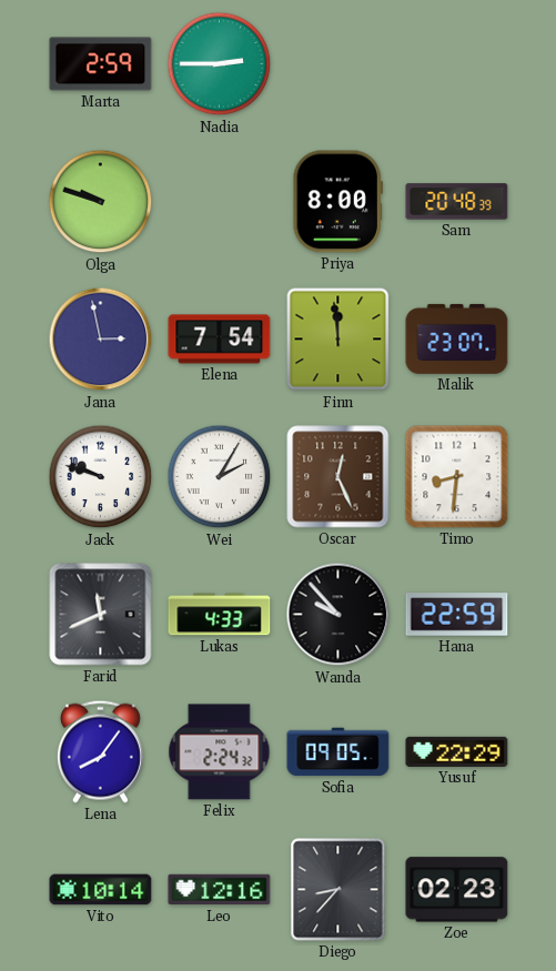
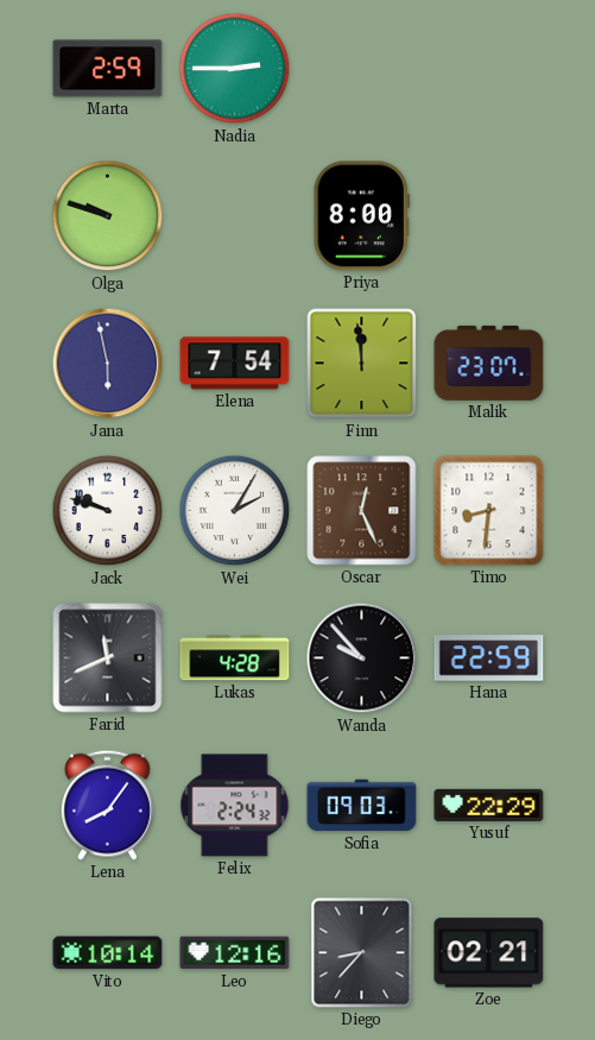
Sam: 20:48 -> none (457, 202)
Jana: 2:58 -> 5:58 (108, 364)
Lukas: 4:33 -> 4:28 (235, 658)
Sofia: 09:05 -> 09:03 (362, 806)
Zoe: 02:23 -> 02:21 (489, 953)
